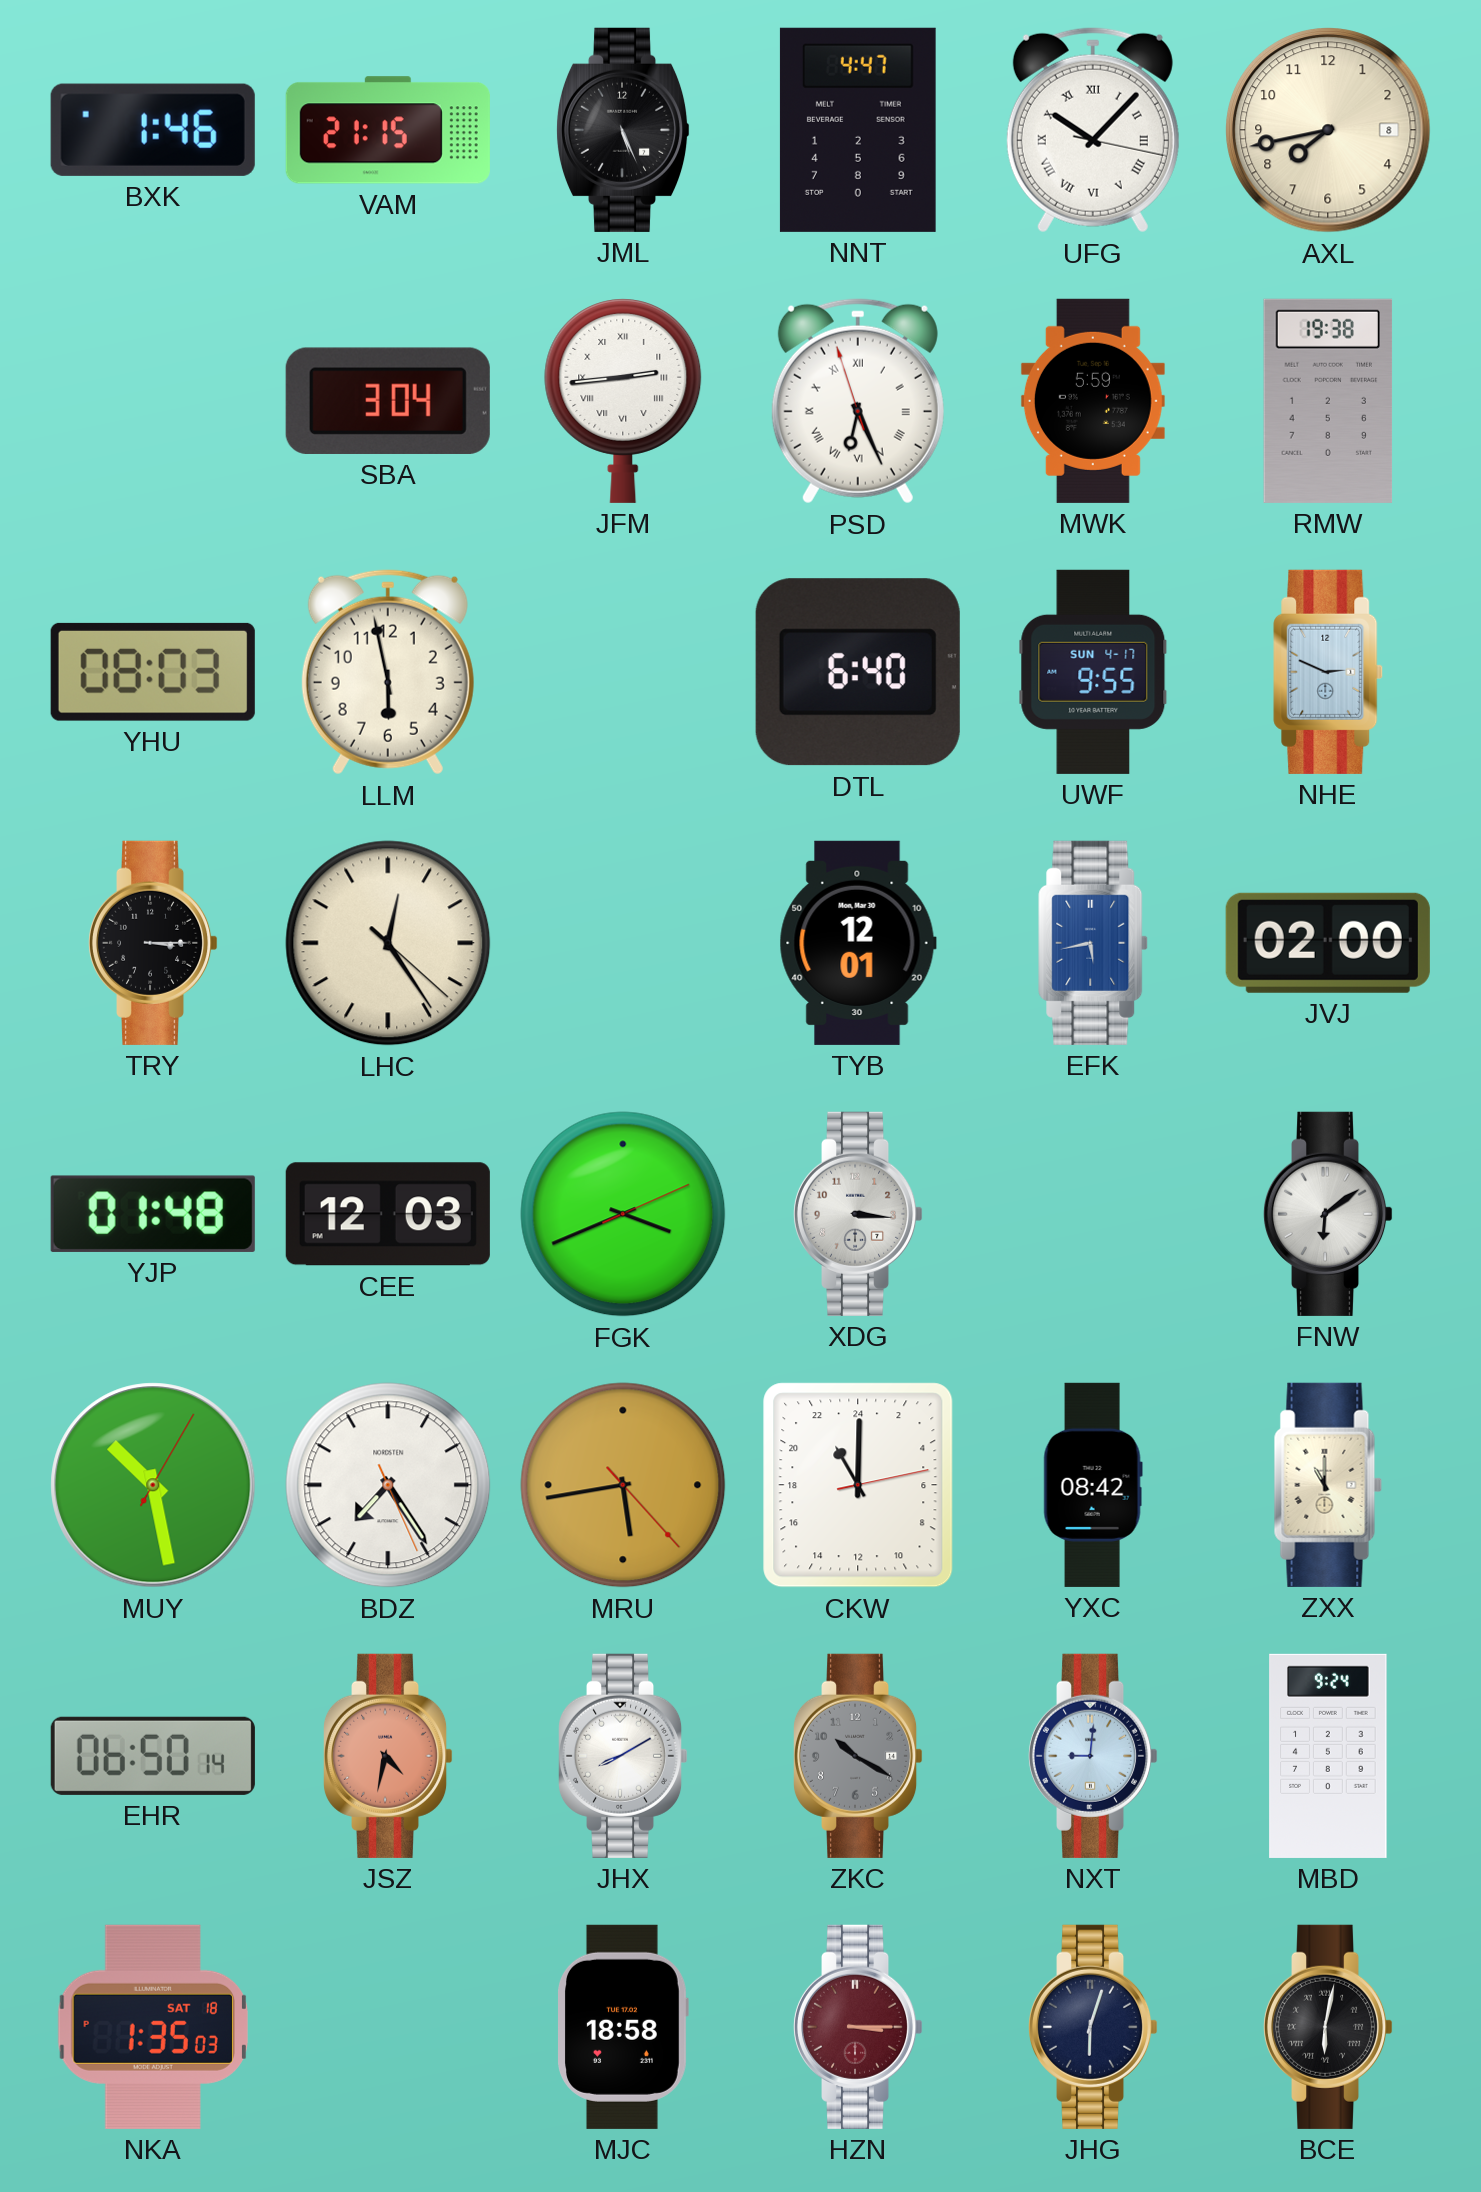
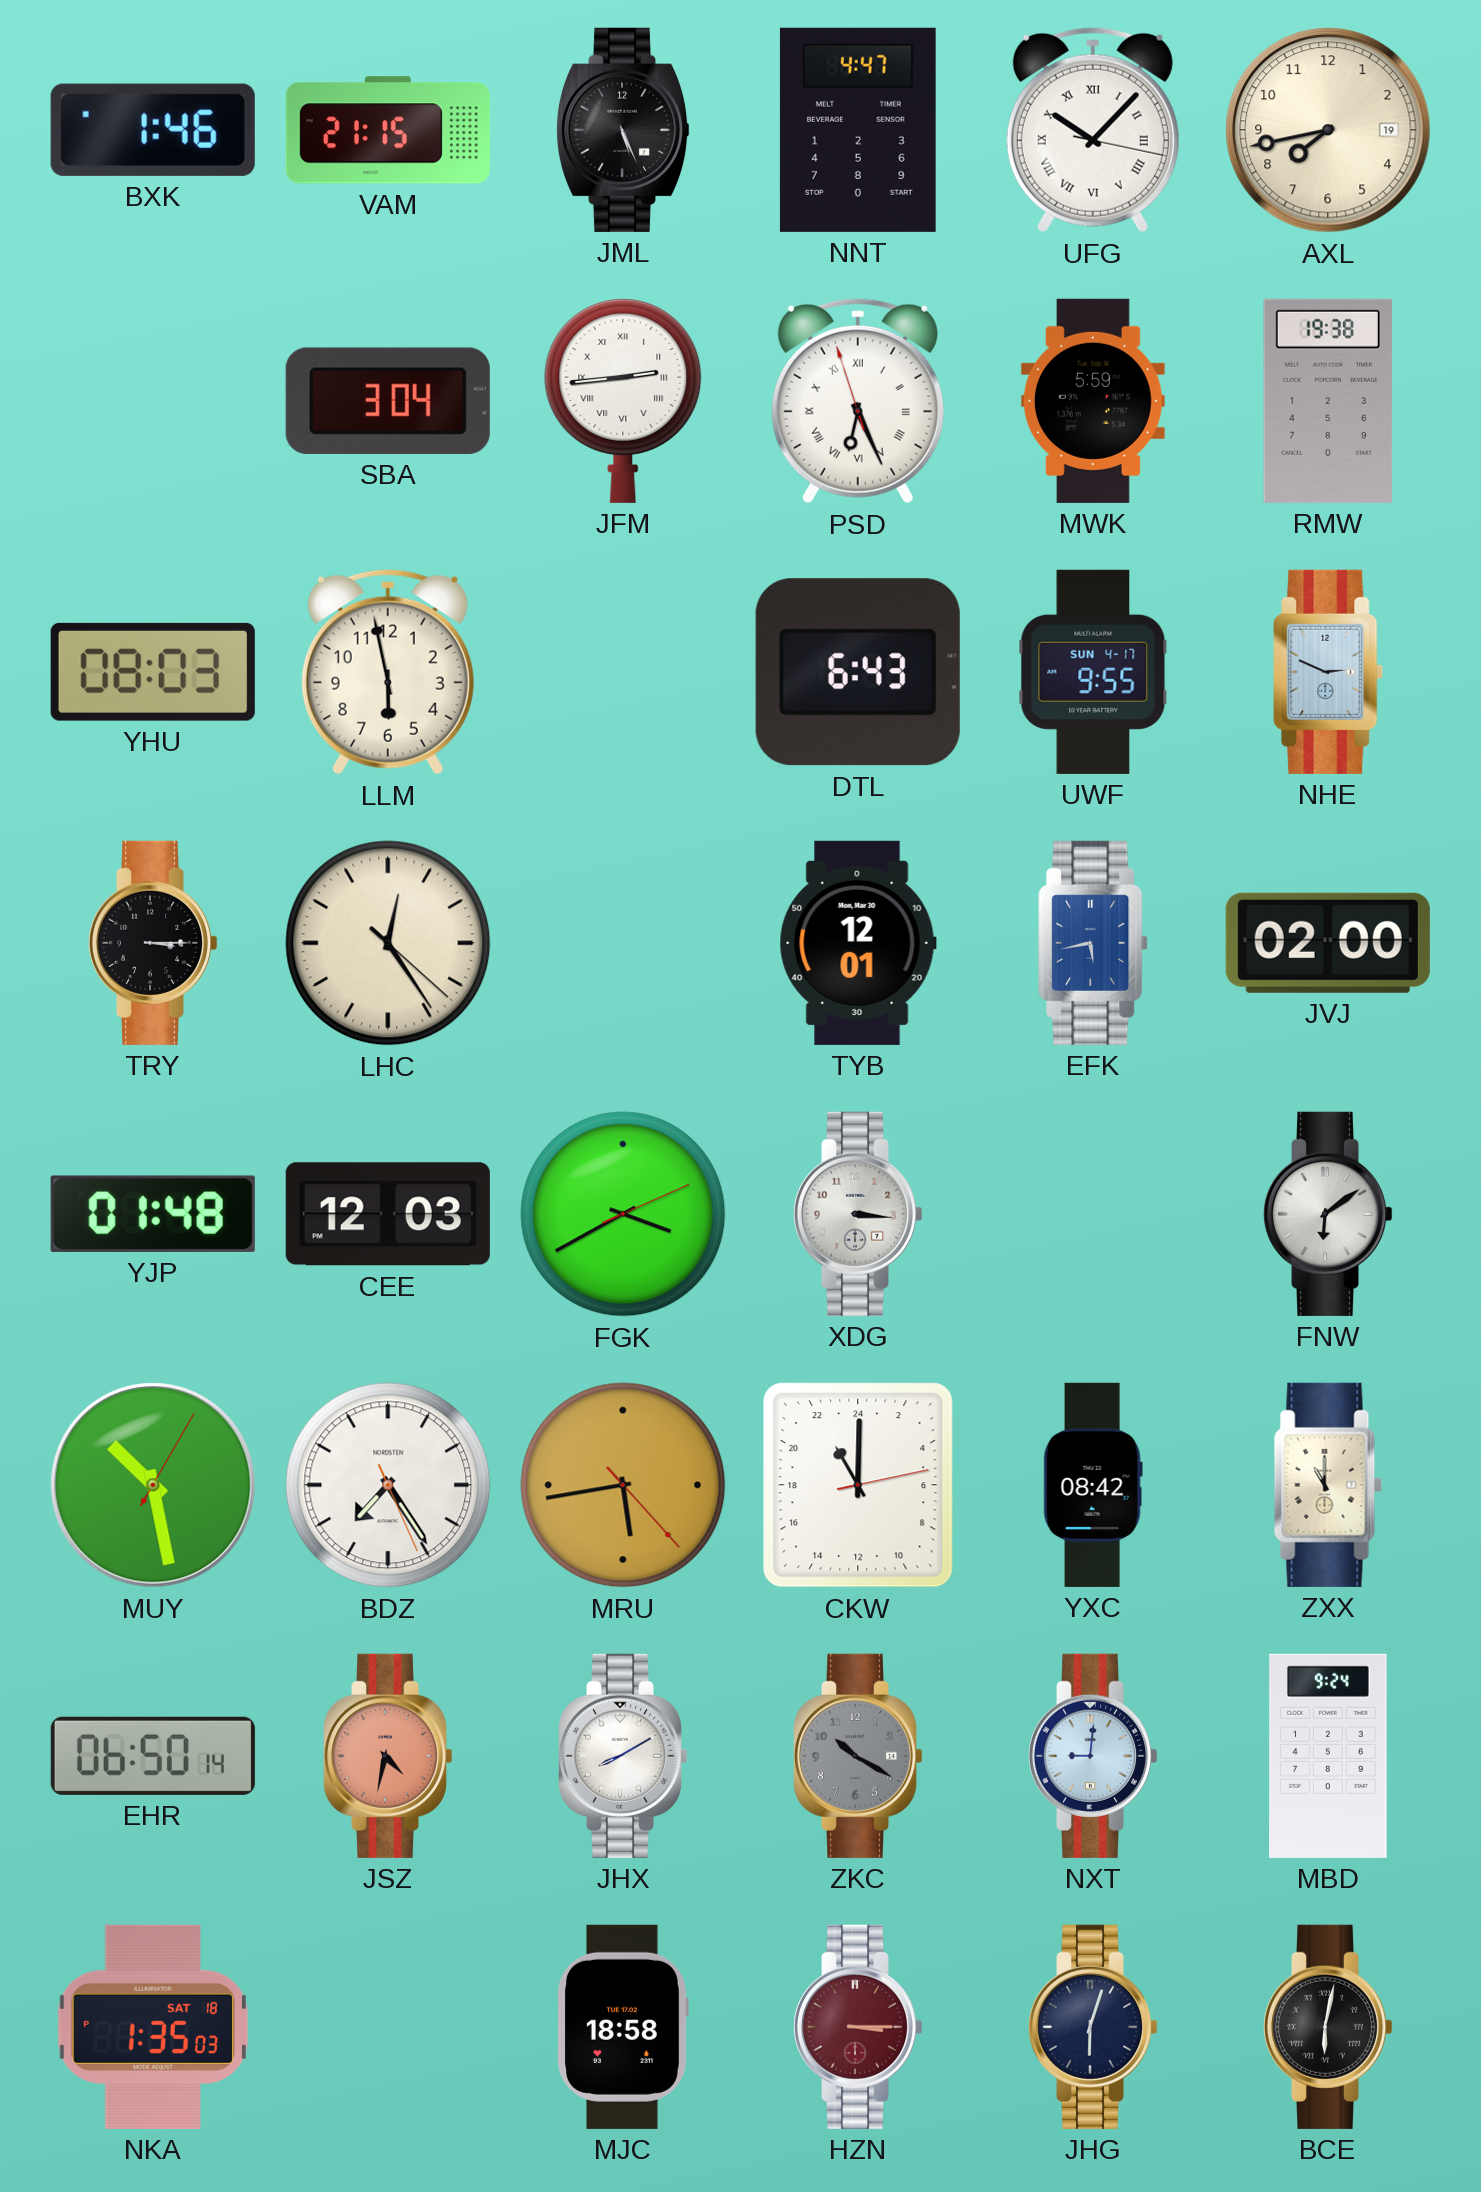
AXL date: 8 -> 19 (1328, 130)
DTL: 6:40 -> 6:43 (858, 672)
FGK: 3:41 -> 3:40 (623, 1214)
